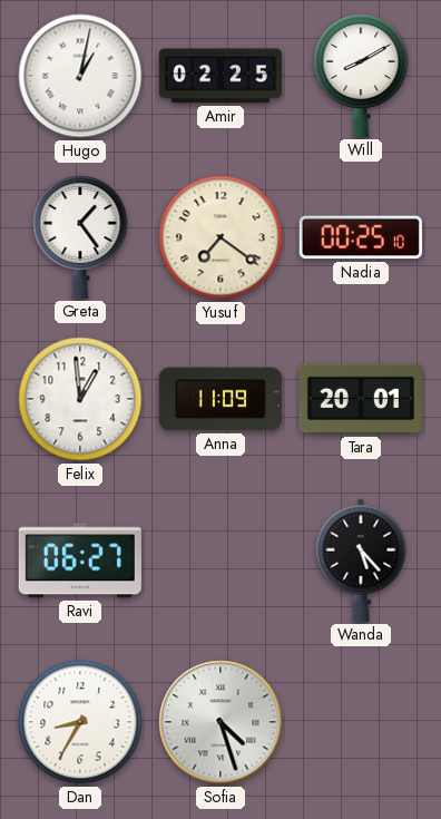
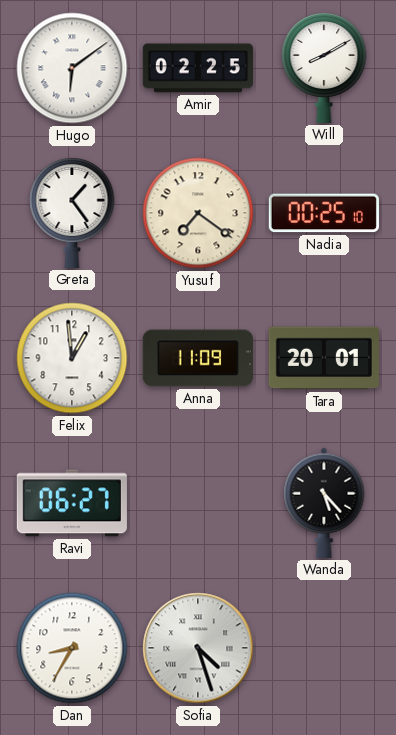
Hugo: 1:02 -> 6:09 (72, 68)
